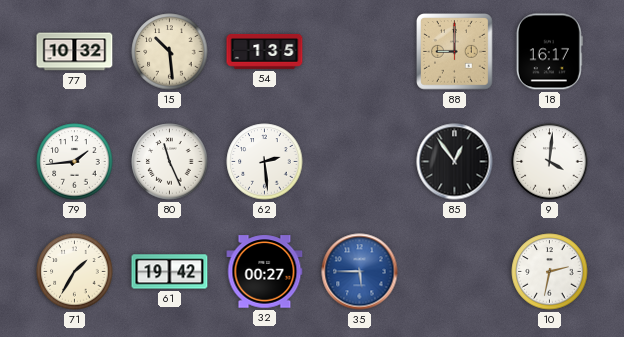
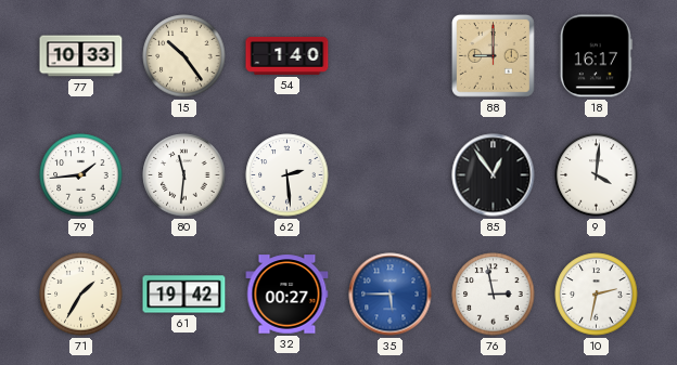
77: 10:32 -> 10:33 (81, 56)
15: 10:29 -> 10:24 (184, 56)
54: 1:35 -> 1:40 (288, 55)
80: 11:26 -> 11:31 (184, 175)
76: none -> 2:58 (494, 295)
